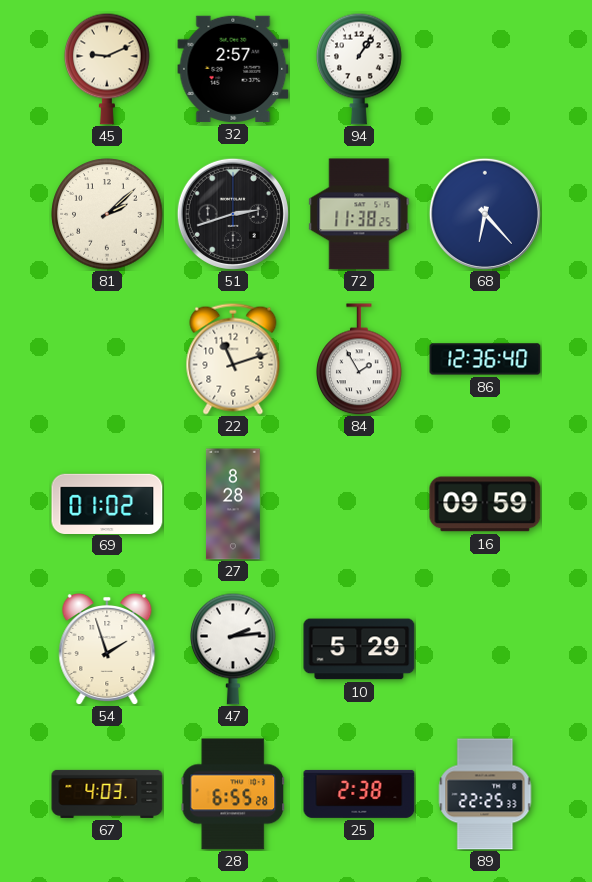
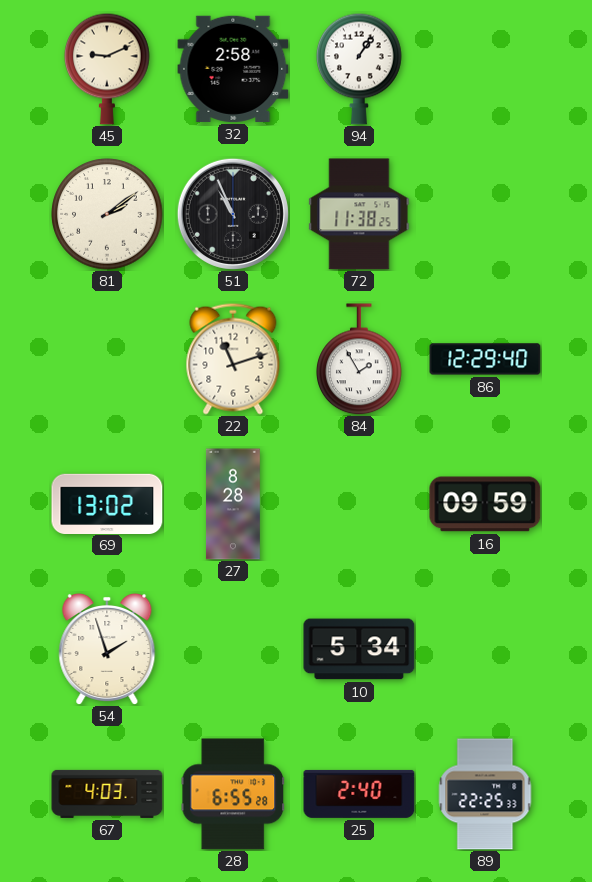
32: 2:57 -> 2:58 (233, 69)
81: 2:08 -> 2:09 (107, 214)
51: 2:42 -> 10:56 (233, 214)
68: 6:23 -> none (485, 214)
86: 12:36 -> 12:29 (485, 359)
69: 01:02 -> 13:02 (107, 503)
47: 2:14 -> none (234, 649)
10: 5:29 -> 5:34 (359, 649)
25: 2:38 -> 2:40 (359, 794)
